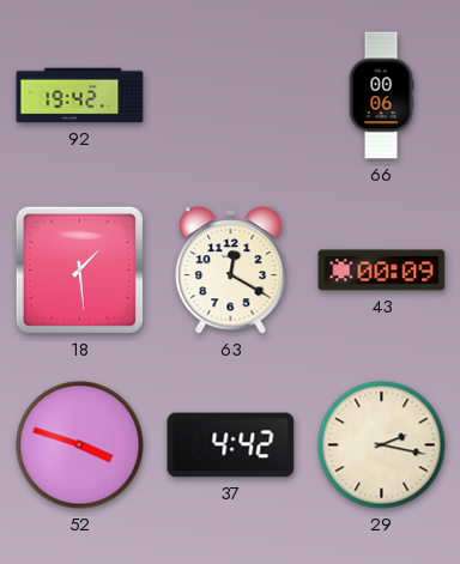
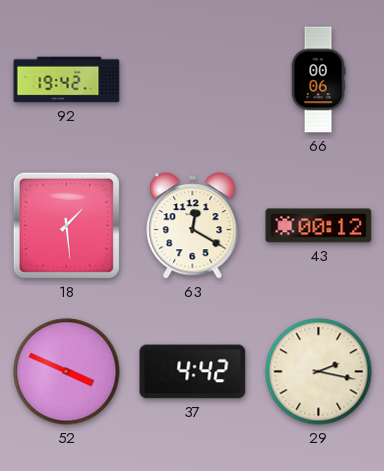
43: 00:09 -> 00:12 (319, 226)
52: 3:48 -> 3:49 (67, 372)
